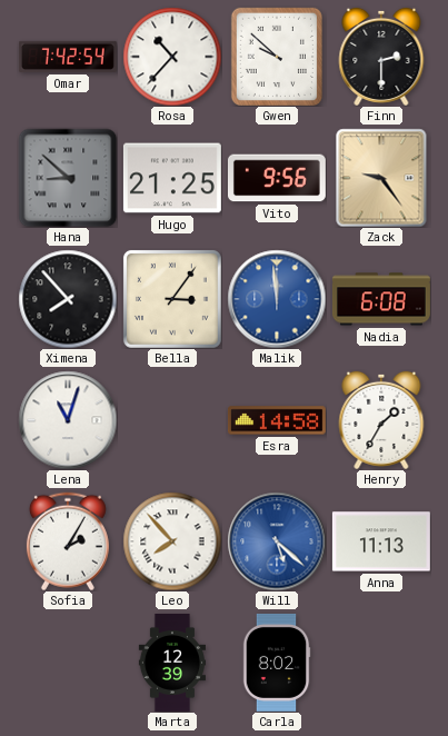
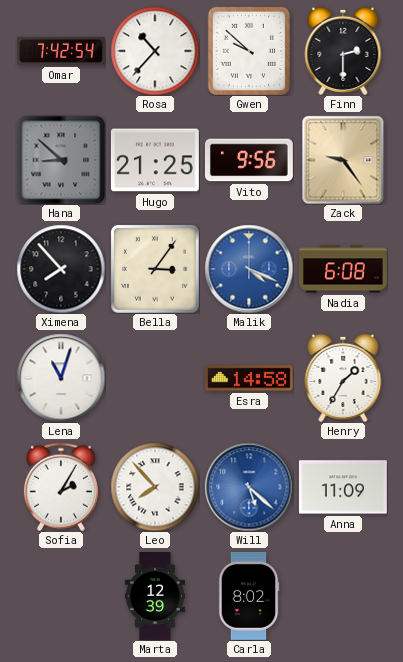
Malik: 11:59 -> 4:19 (249, 269)
Anna: 11:13 -> 11:09 (343, 487)
